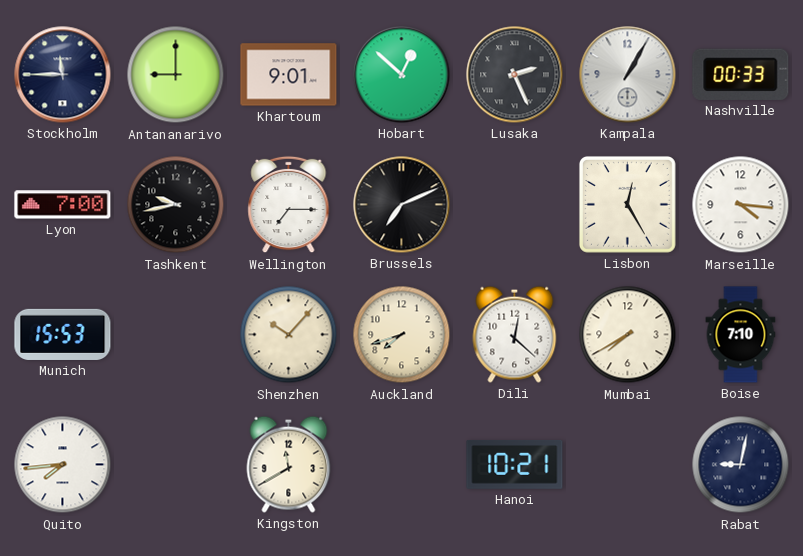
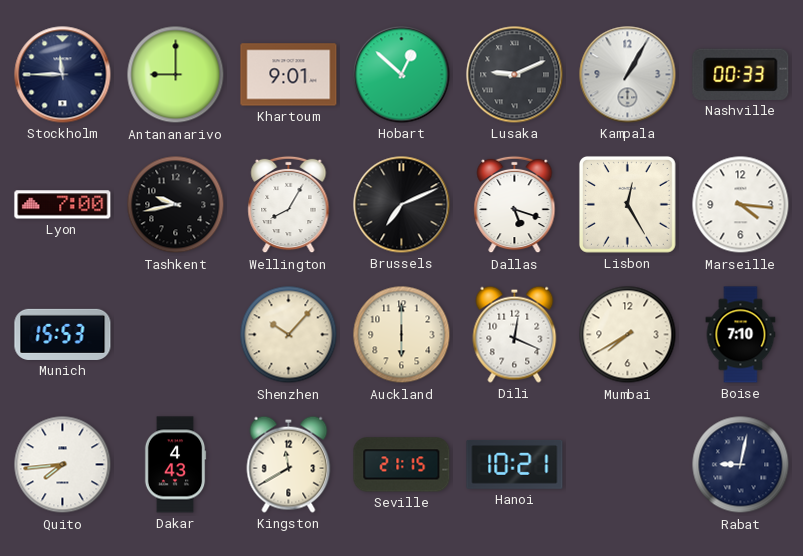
Lusaka: 2:26 -> 9:11 (515, 75)
Wellington: 7:15 -> 8:05 (289, 205)
Dallas: none -> 5:18 (515, 205)
Auckland: 7:42 -> 6:00 (402, 335)
Dili: 12:22 -> 12:19 (515, 334)
Dakar: none -> 4:43 (175, 465)
Seville: none -> 21:15 (402, 465)
